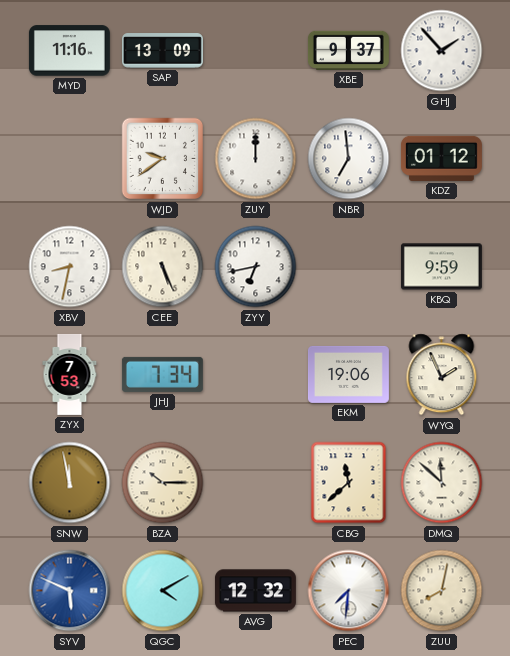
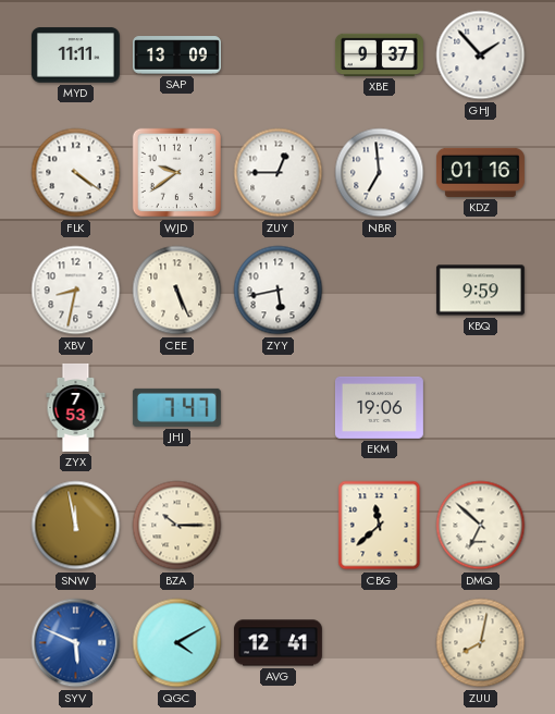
MYD: 11:16 -> 11:11 (75, 56)
FLK: none -> 4:21 (76, 173)
ZUY: 12:00 -> 12:45 (279, 173)
KDZ: 01:12 -> 01:16 (480, 172)
ZYY: 6:43 -> 5:43 (279, 291)
JHJ: 7:34 -> 7:47 (176, 407)
WYQ: 1:56 -> none (442, 375)
DMQ: 11:52 -> 6:52 (481, 526)
AVG: 12:32 -> 12:41 (277, 643)
PEC: 7:31 -> none (349, 591)
